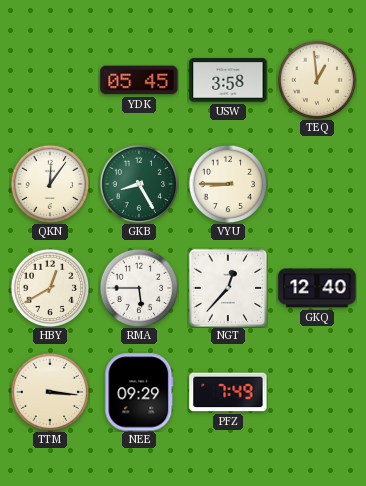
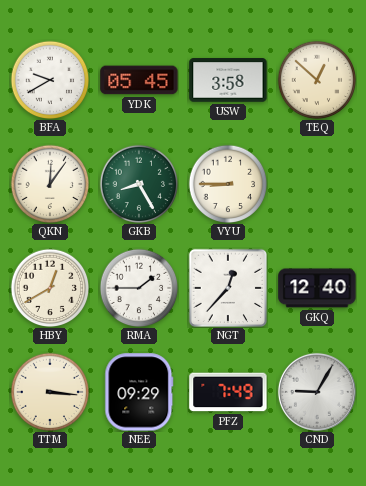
BFA: none -> 9:40 (50, 80)
TEQ: 12:59 -> 12:52 (317, 80)
RMA: 5:45 -> 1:45 (139, 288)
CND: none -> 9:05 (317, 392)
